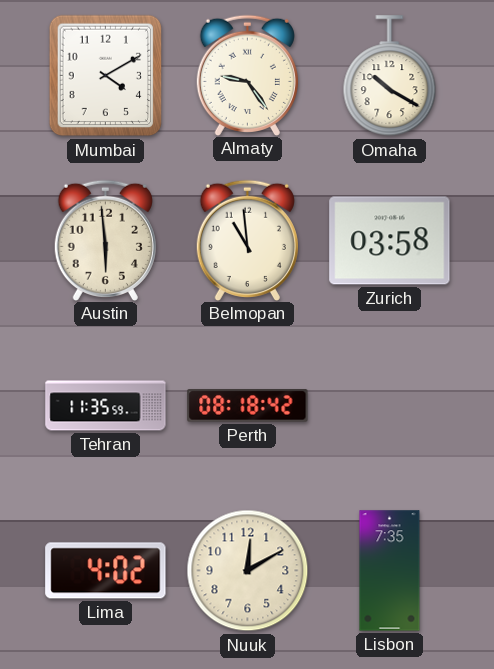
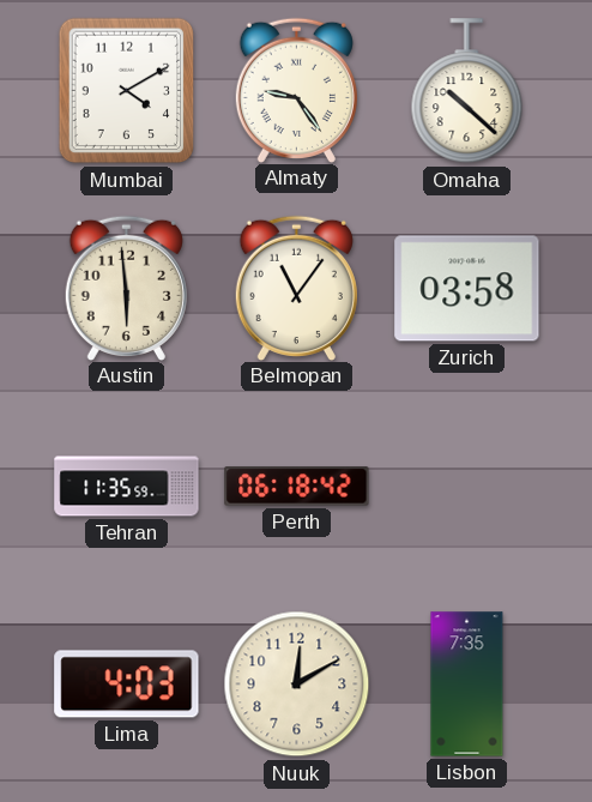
Omaha: 10:20 -> 10:22 (467, 91)
Belmopan: 10:59 -> 11:06 (296, 288)
Perth: 08:18 -> 06:18 (297, 487)
Lima: 4:02 -> 4:03 (127, 685)
